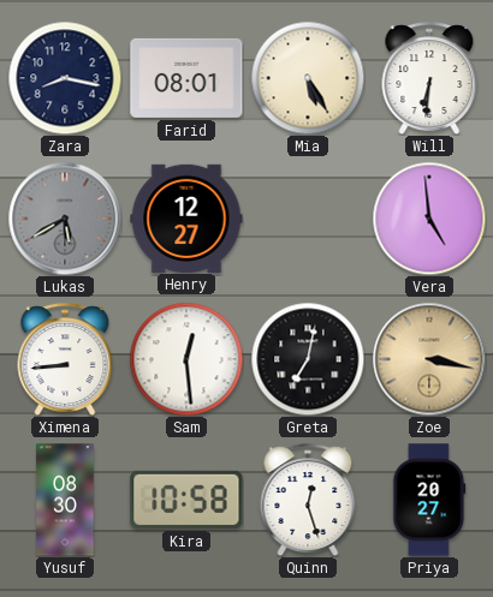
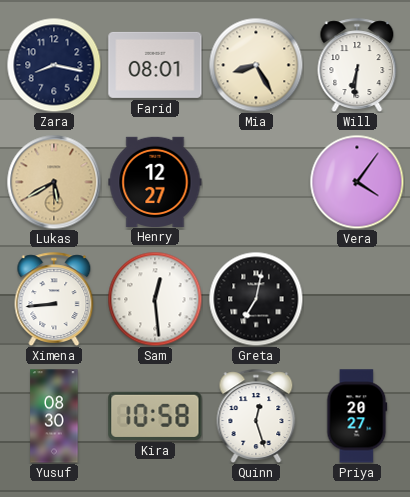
Mia: 5:25 -> 8:25 (256, 65)
Lukas dial: grey -> champagne (54, 182)
Vera: 4:59 -> 4:06 (357, 182)
Zoe: 3:17 -> none (429, 359)
